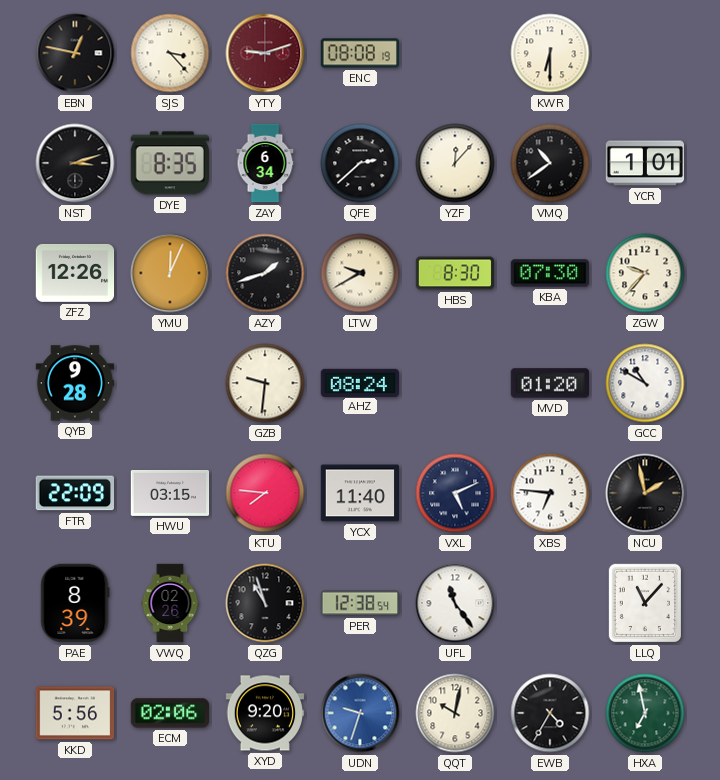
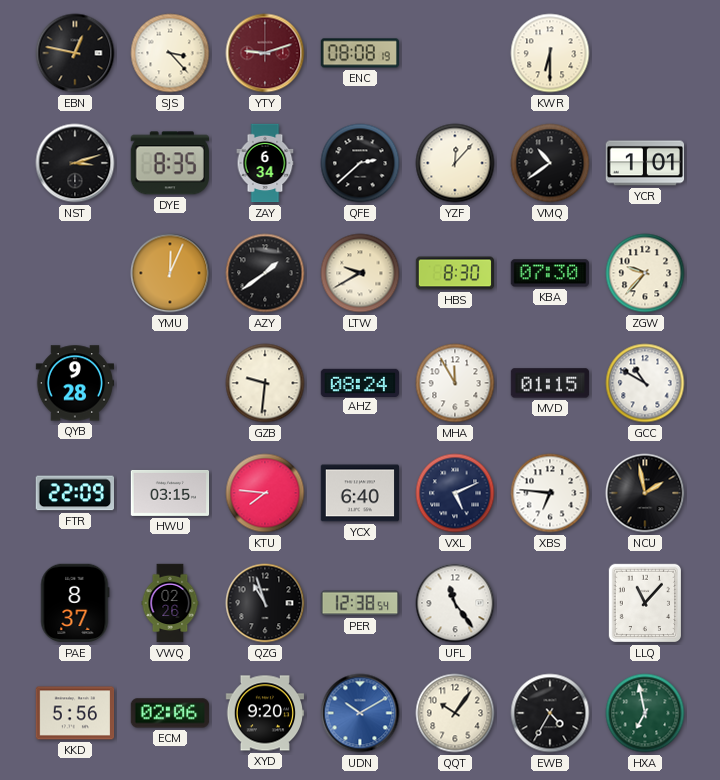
ZFZ: 12:26 -> none (75, 273)
AZY: 1:42 -> 1:39 (265, 273)
MHA: none -> 11:55 (455, 383)
MVD: 01:20 -> 01:15 (550, 383)
YCX: 11:40 -> 6:40 (360, 493)
PAE: 8:39 -> 8:37 (75, 603)
UDN: 9:33 -> 10:10 (360, 713)
QQT: 10:02 -> 10:06 (455, 713)
